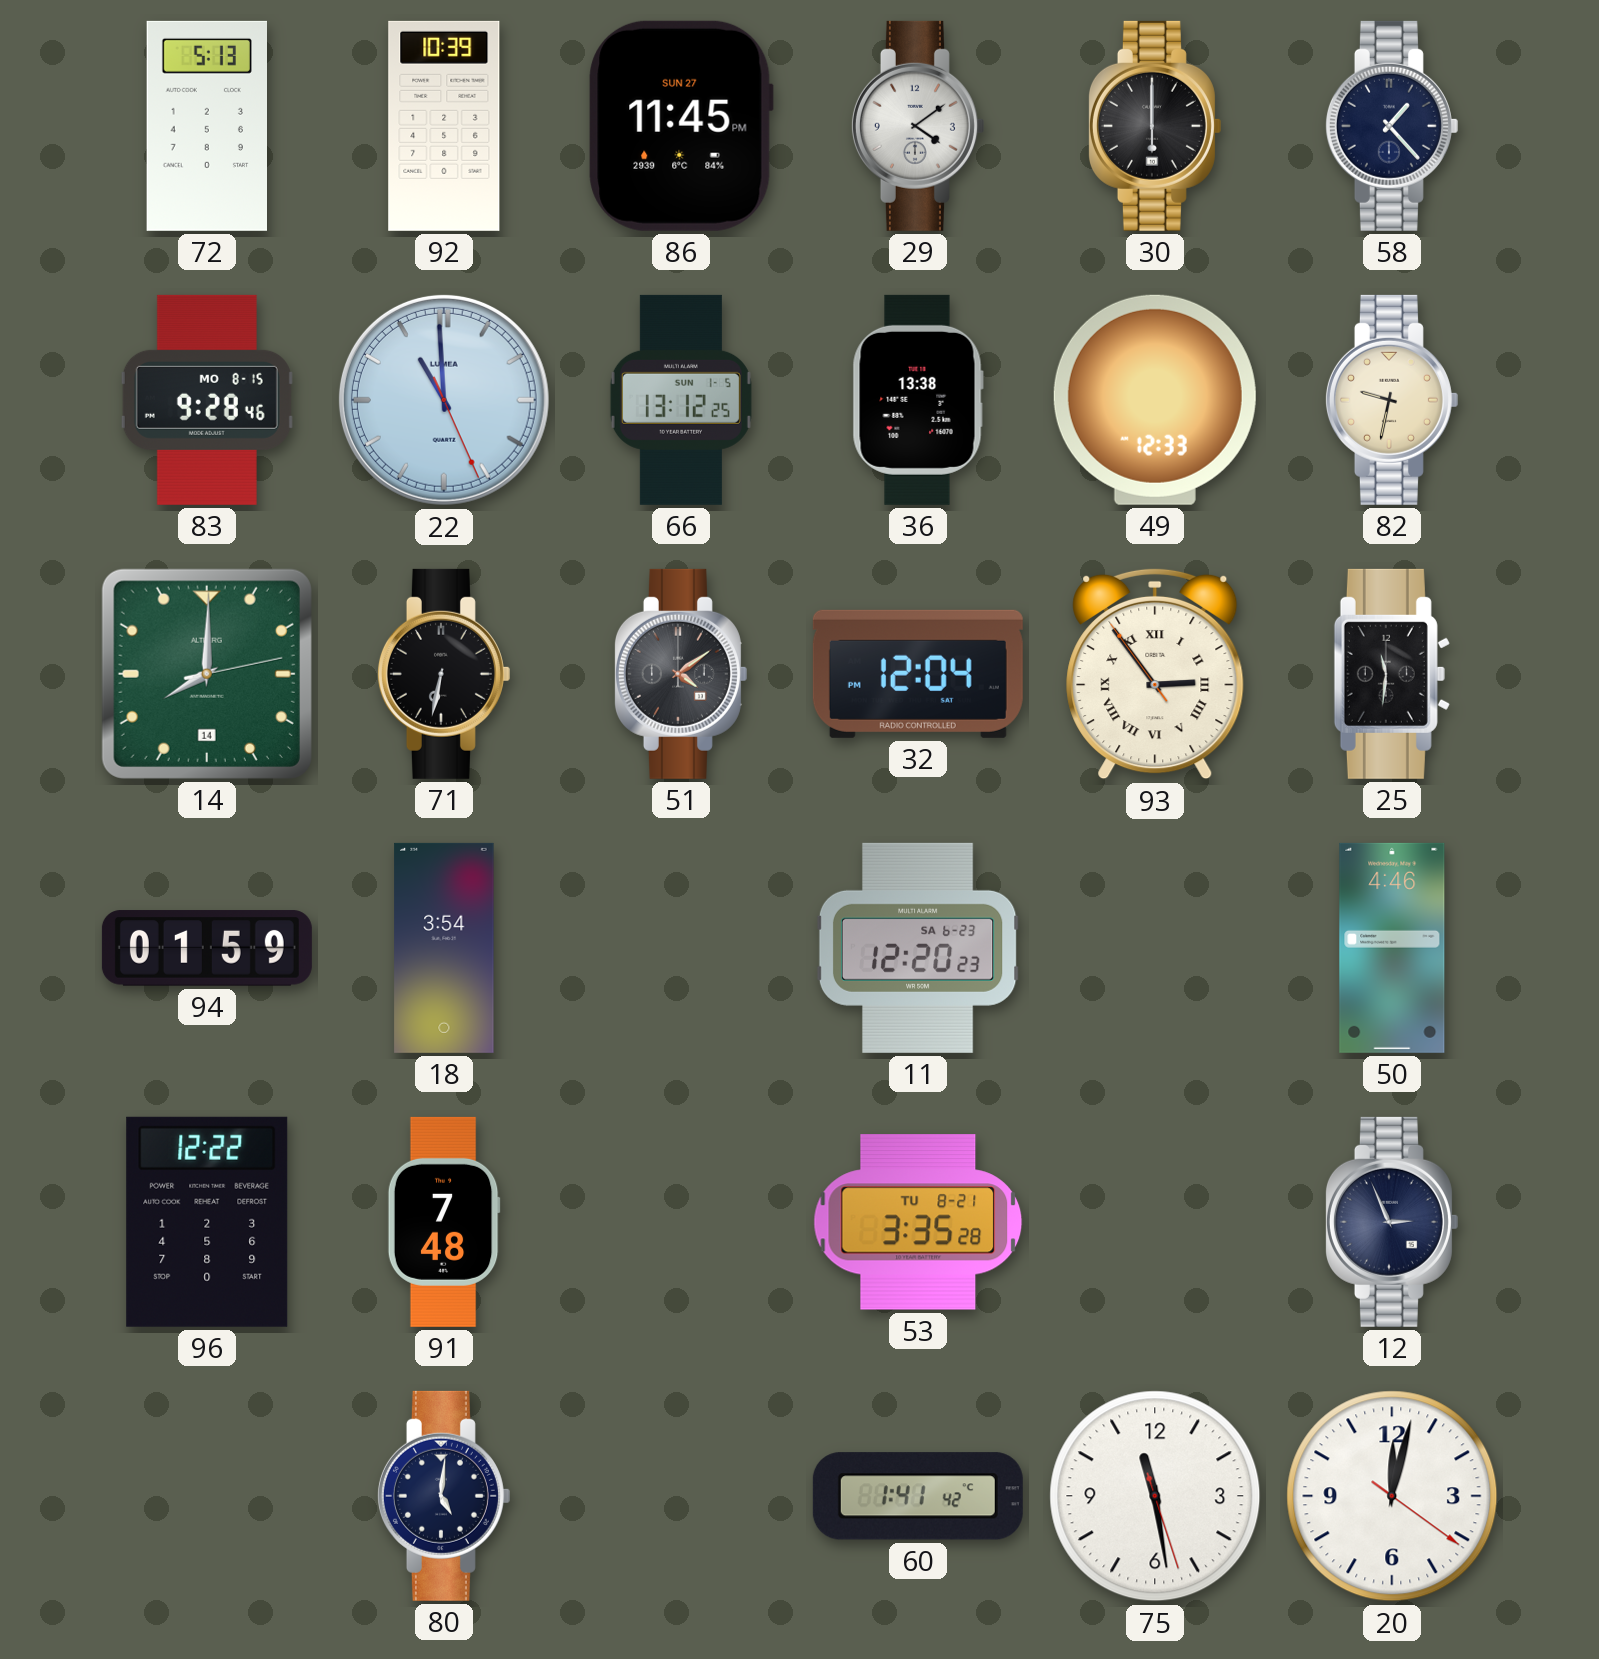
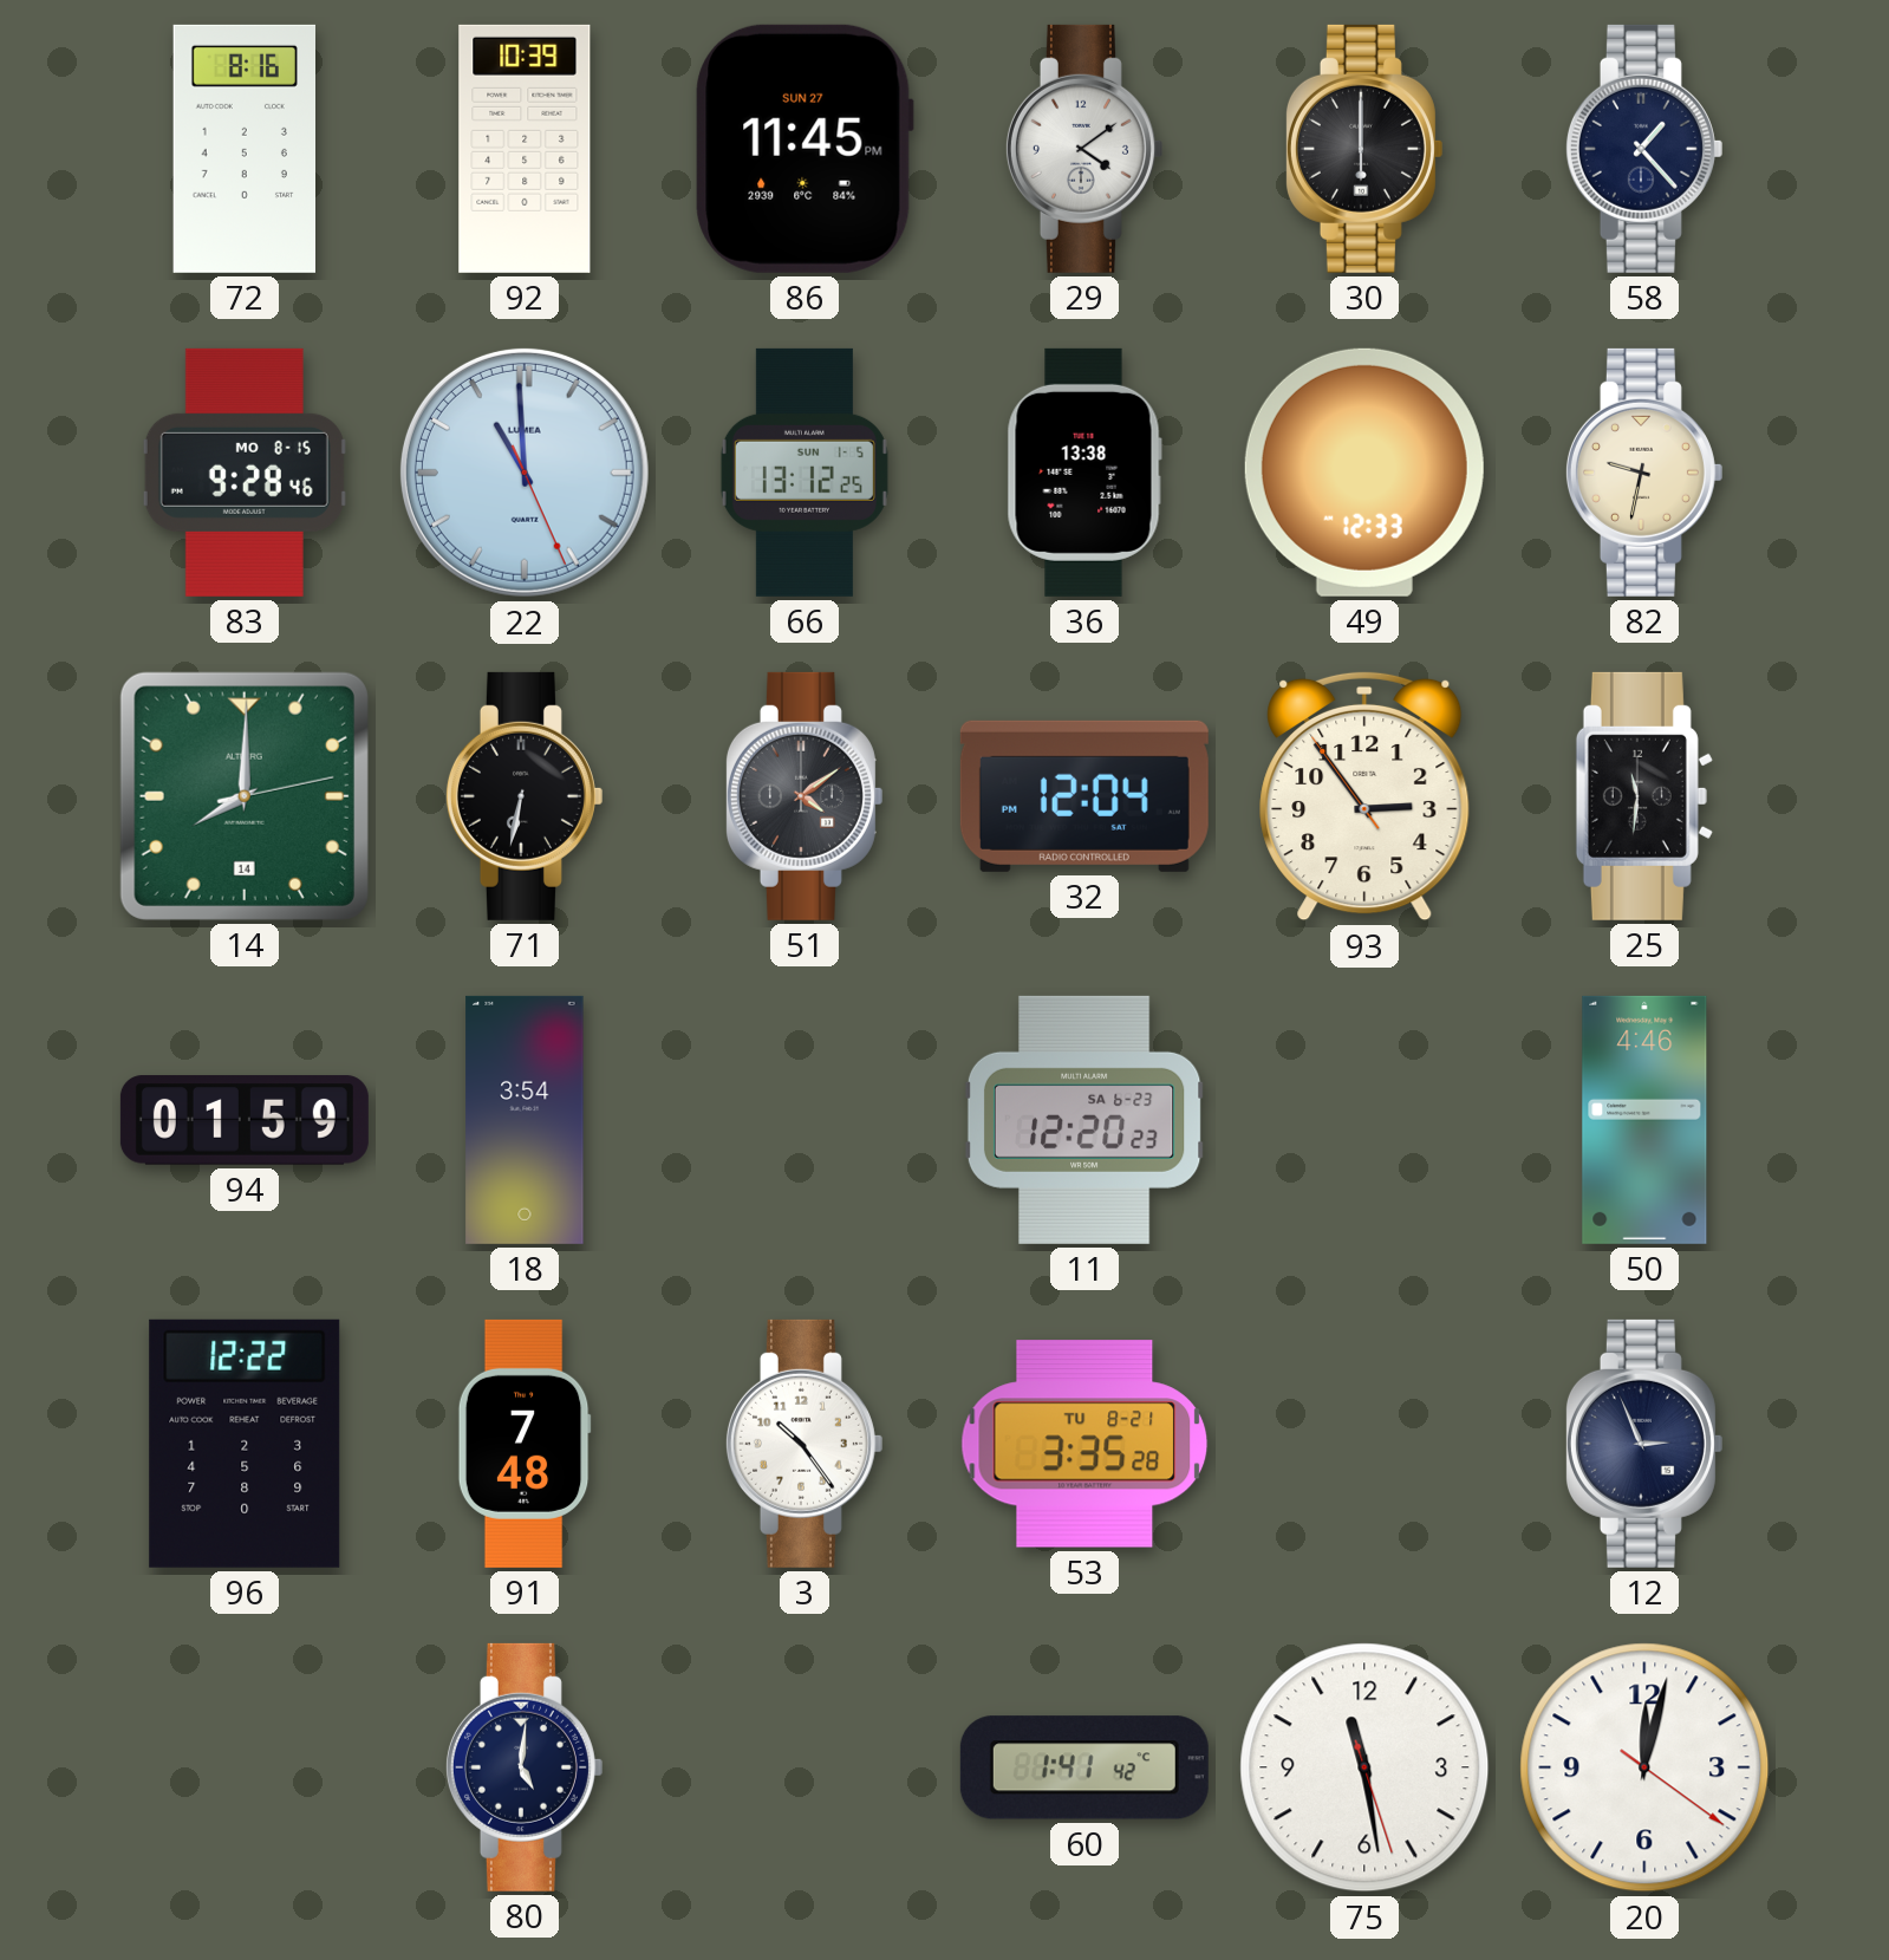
72: 5:13 -> 8:16 (243, 149)
93 numerals: Roman -> Arabic (1364, 796)
3: none -> 10:24 (803, 1444)
